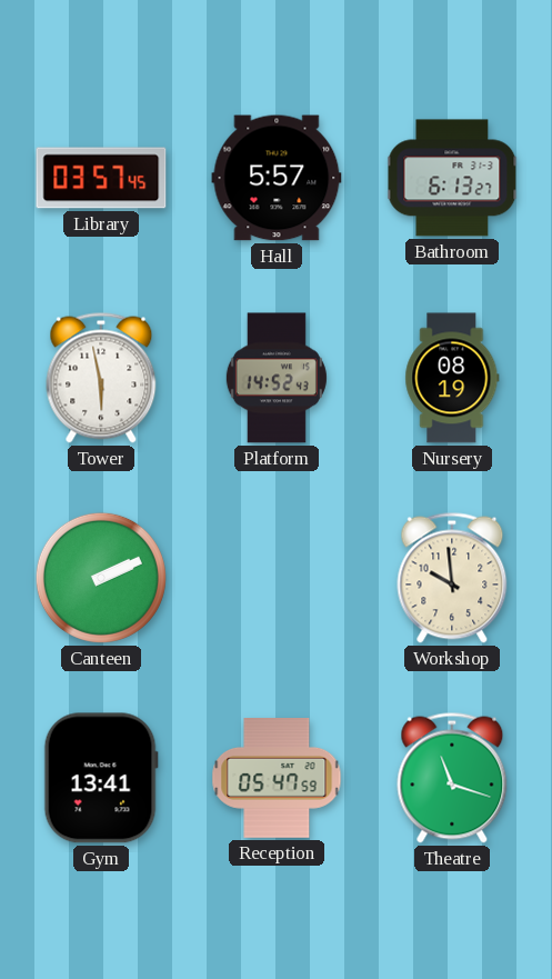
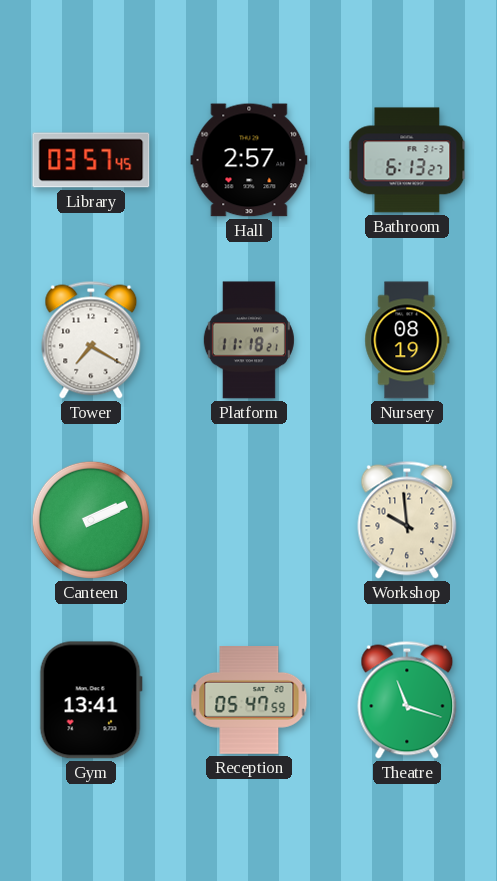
Hall: 5:57 -> 2:57 (249, 160)
Tower: 5:58 -> 7:20 (91, 340)
Platform: 14:52 -> 11:18 (249, 340)
